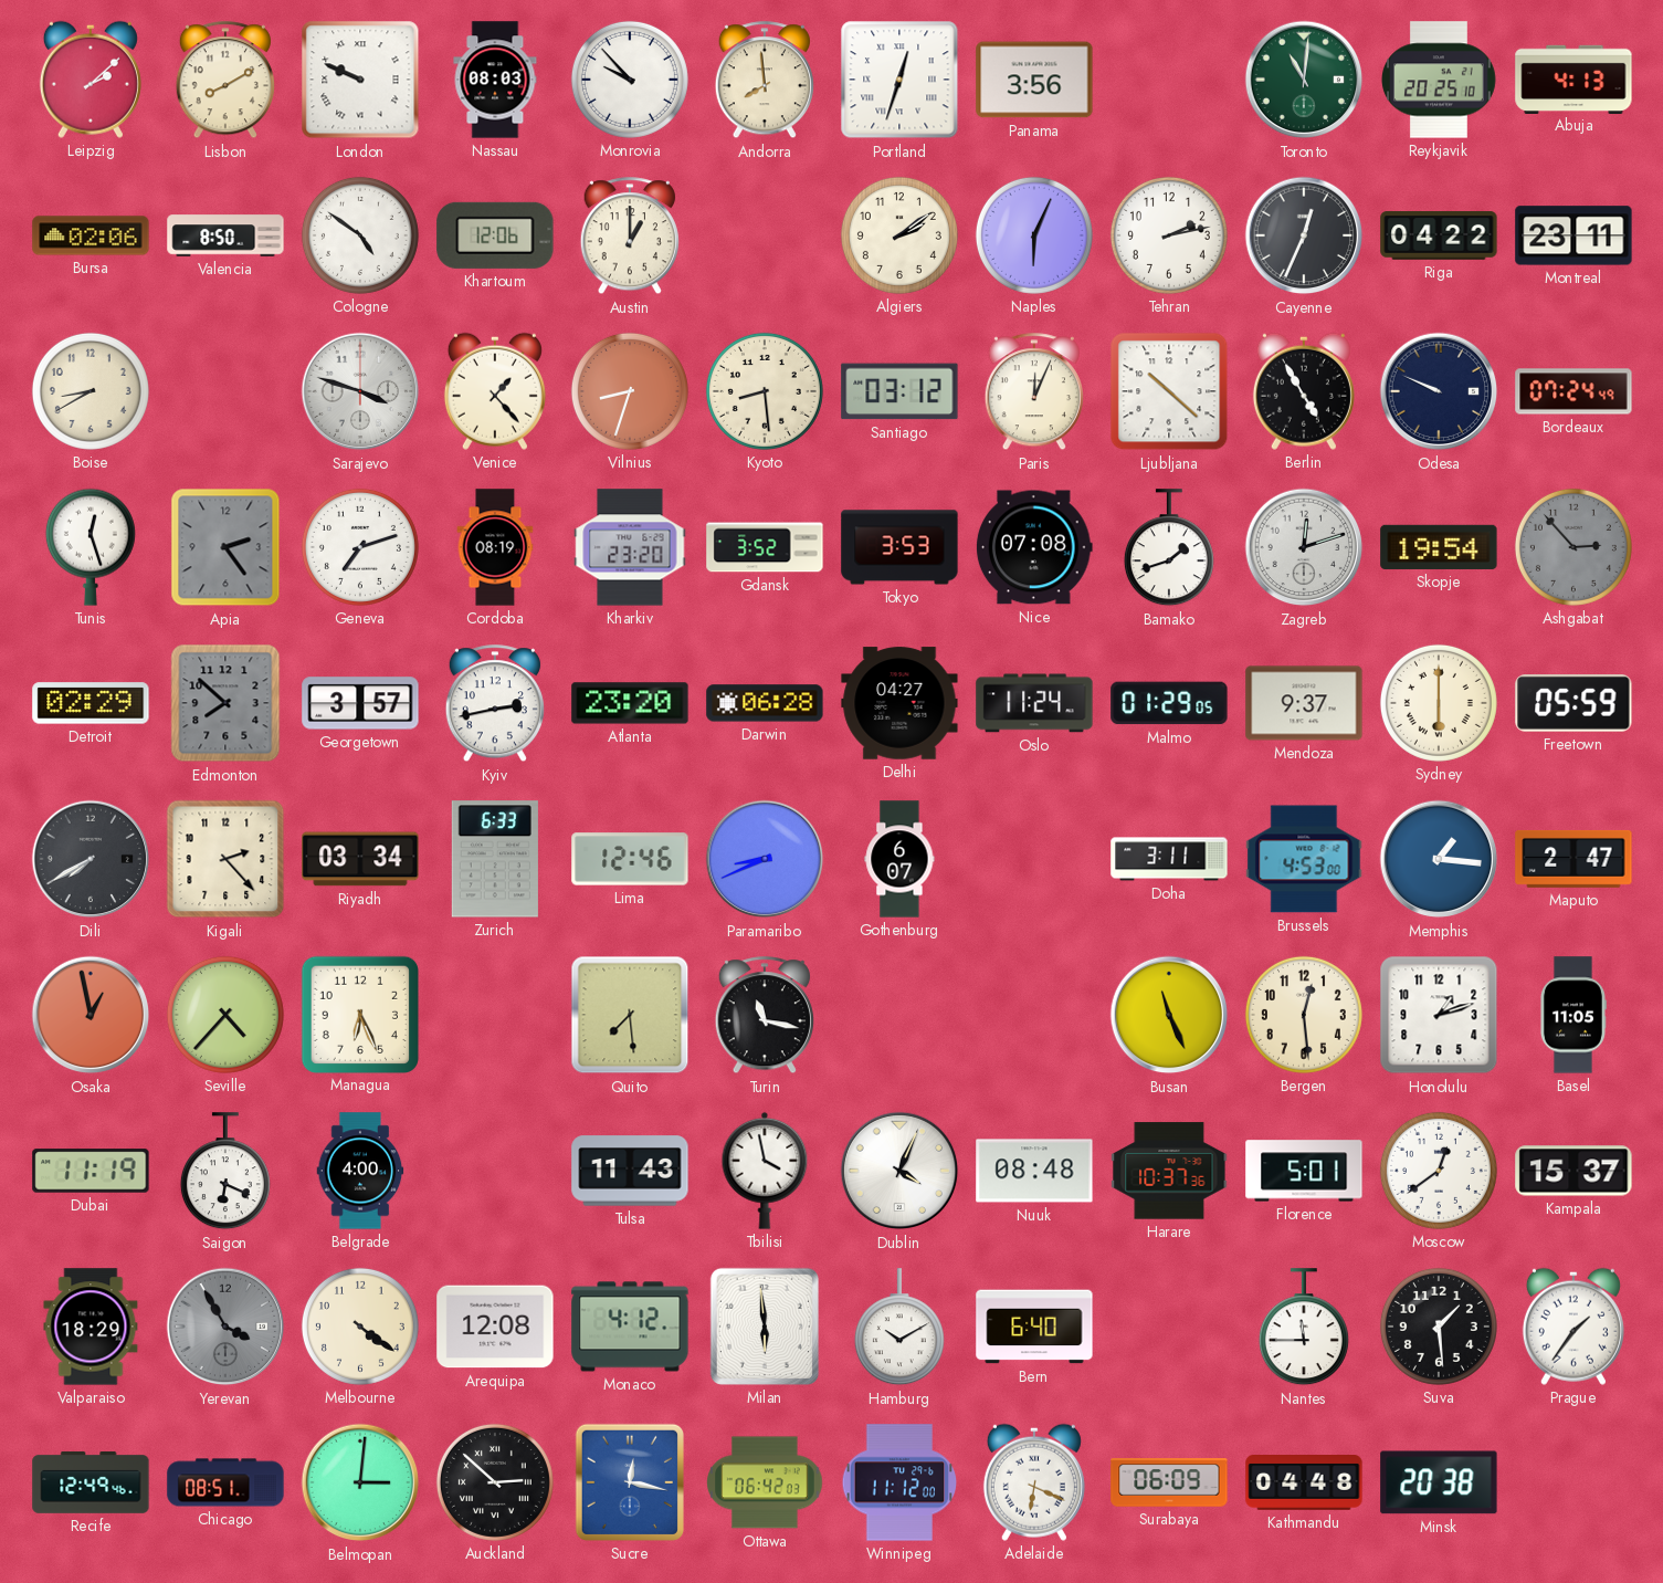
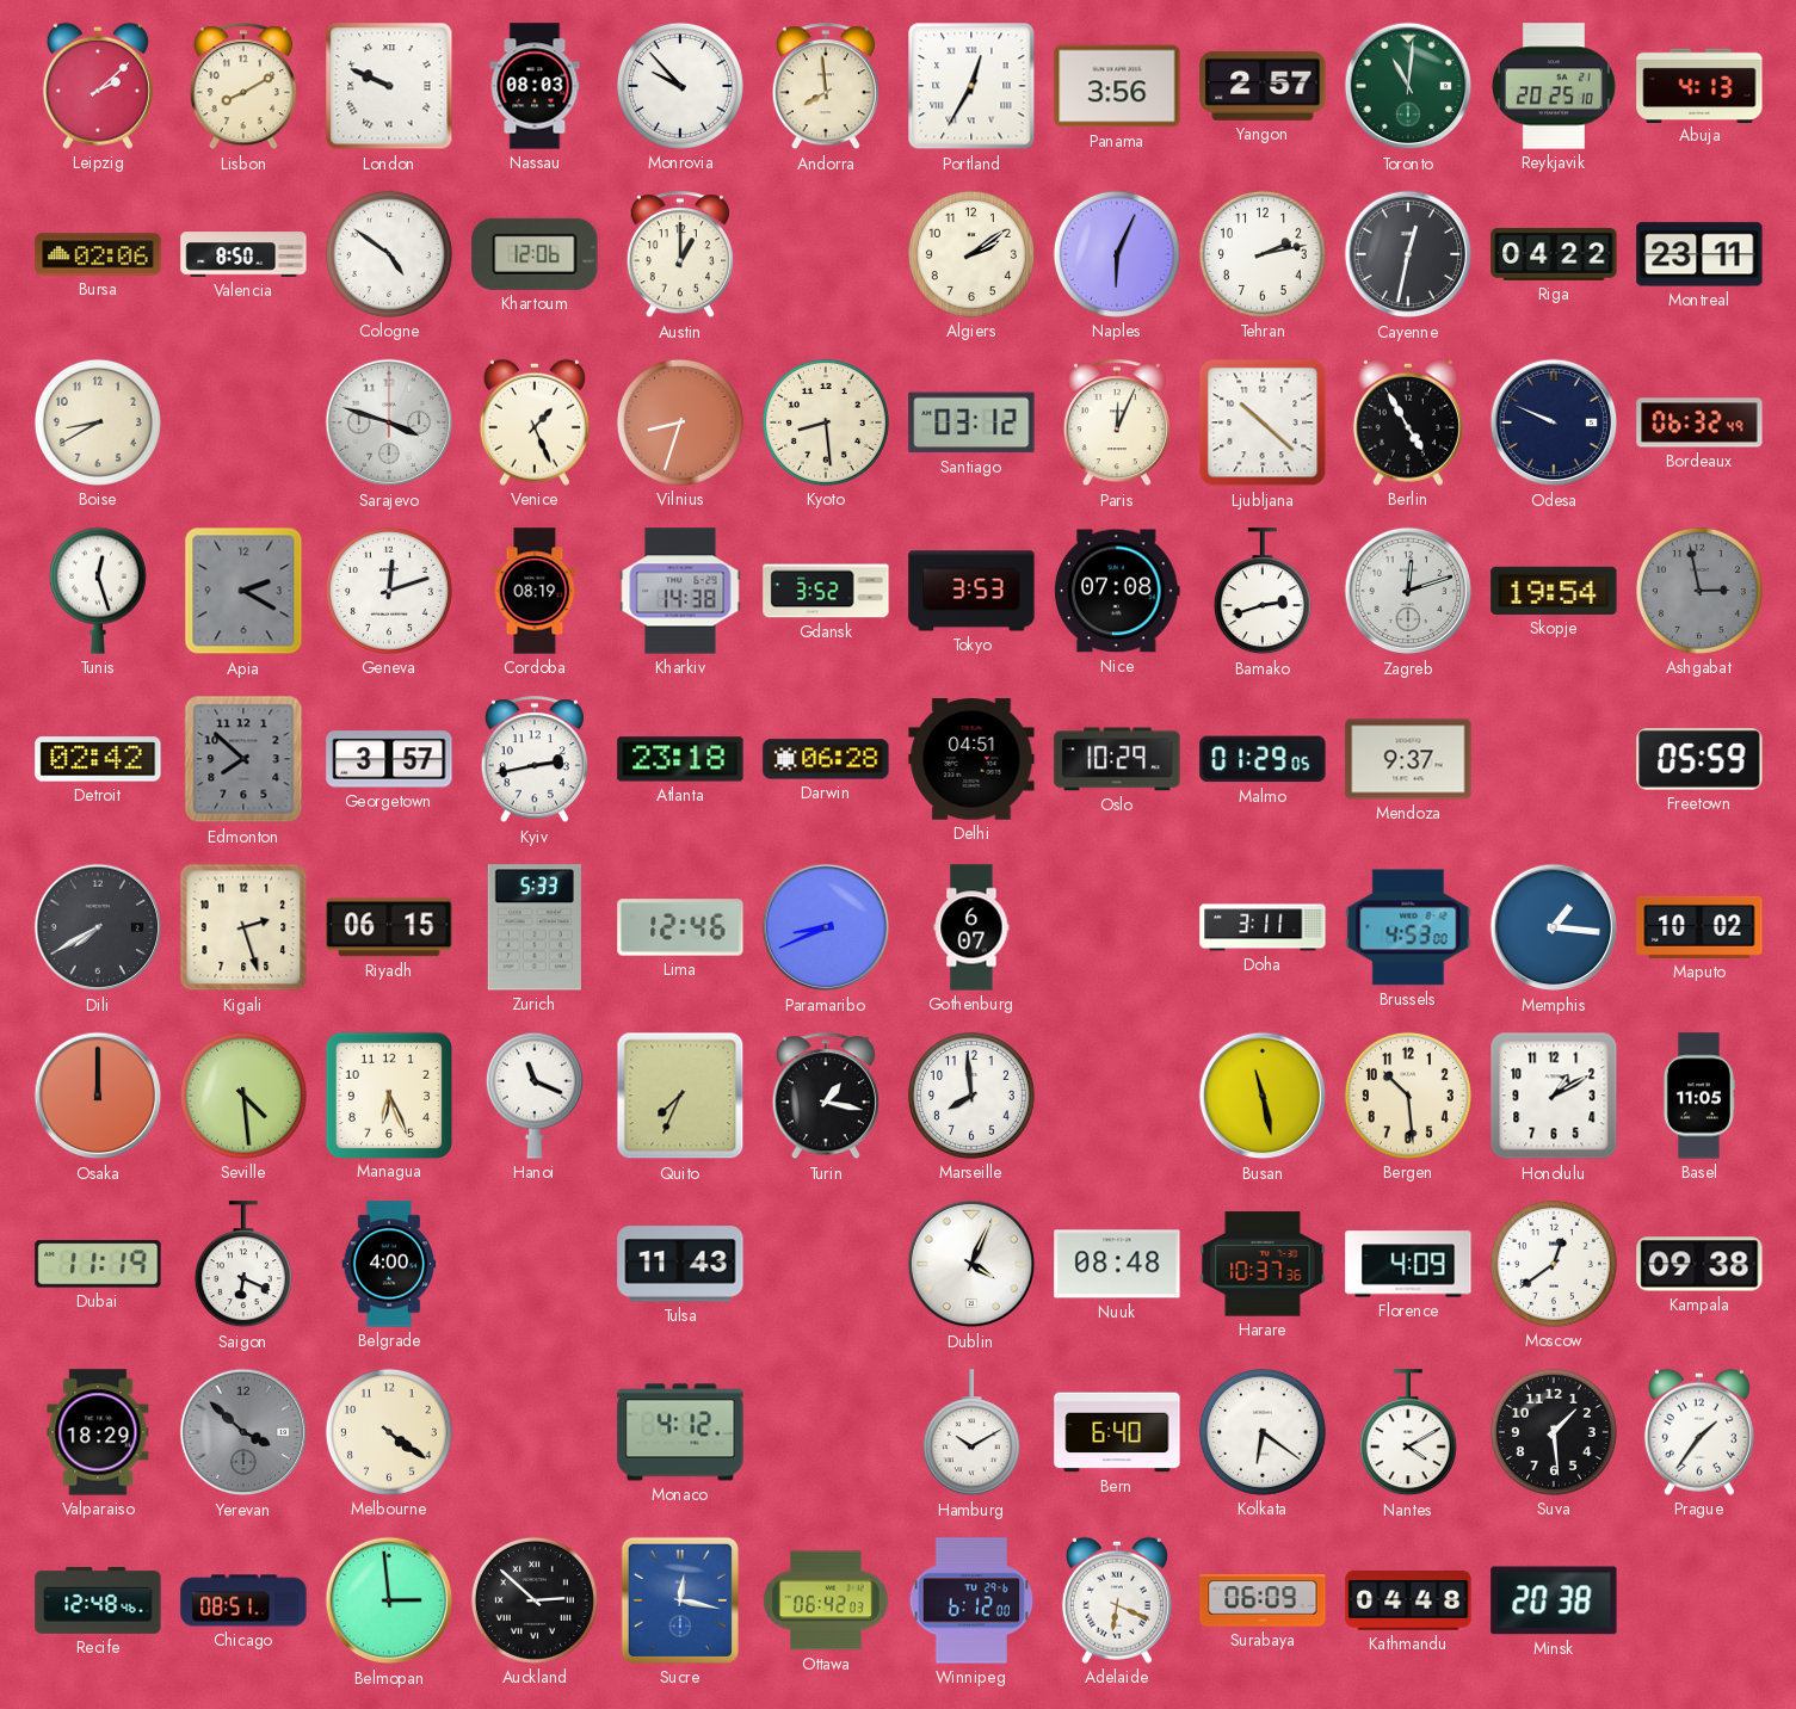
Portland: 12:33 -> 12:35 (971, 86)
Yangon: none -> 2:57 (1263, 86)
Cayenne: 12:34 -> 12:32 (1408, 254)
Venice: 1:23 -> 1:26 (535, 422)
Bordeaux: 07:24 -> 06:32 (1699, 422)
Apia: 2:24 -> 2:20 (243, 591)
Geneva: 7:12 -> 12:12 (389, 591)
Kharkiv: 23:20 -> 14:38 (680, 591)
Bamako: 1:42 -> 2:42 (1263, 592)
Ashgabat: 2:53 -> 2:58 (1699, 591)
Detroit: 02:29 -> 02:42 (98, 759)
Atlanta: 23:20 -> 23:18 (680, 759)
Delhi: 04:27 -> 04:51 (971, 759)
Oslo: 11:24 -> 10:29 (1117, 759)
Sydney: 6:00 -> none (1439, 703)
Kigali: 2:23 -> 2:27 (243, 927)
Riyadh: 03:34 -> 06:15 (389, 927)
Zurich: 6:33 -> 5:33 (535, 927)
Maputo: 2:47 -> 10:02 (1699, 927)
Osaka: 12:58 -> 12:00 (98, 1096)
Seville: 4:37 -> 4:29 (243, 1096)
Hanoi: none -> 11:19 (535, 1096)
Quito: 7:29 -> 7:34 (680, 1096)
Turin: 11:17 -> 1:17 (826, 1097)
Marseille: none -> 7:59 (971, 1096)
Busan: 11:26 -> 11:28 (1263, 1096)
Bergen: 12:29 -> 10:29 (1408, 1096)
Honolulu: 1:12 -> 1:10 (1554, 1096)
Tbilisi: 3:58 -> none (765, 1171)
Florence: 5:01 -> 4:09 (1408, 1264)
Kampala: 15:37 -> 09:38 (1699, 1264)
Yerevan: 3:55 -> 3:52 (243, 1432)
Arequipa: 12:08 -> none (495, 1327)
Milan: 5:59 -> none (765, 1327)
Kolkata: none -> 6:21 (1263, 1432)
Nantes: 11:45 -> 4:10 (1408, 1433)
Recife: 12:49 -> 12:48 (98, 1600)
Belmopan: 3:01 -> 2:59 (389, 1600)
Winnipeg: 11:12 -> 6:12 (971, 1600)
